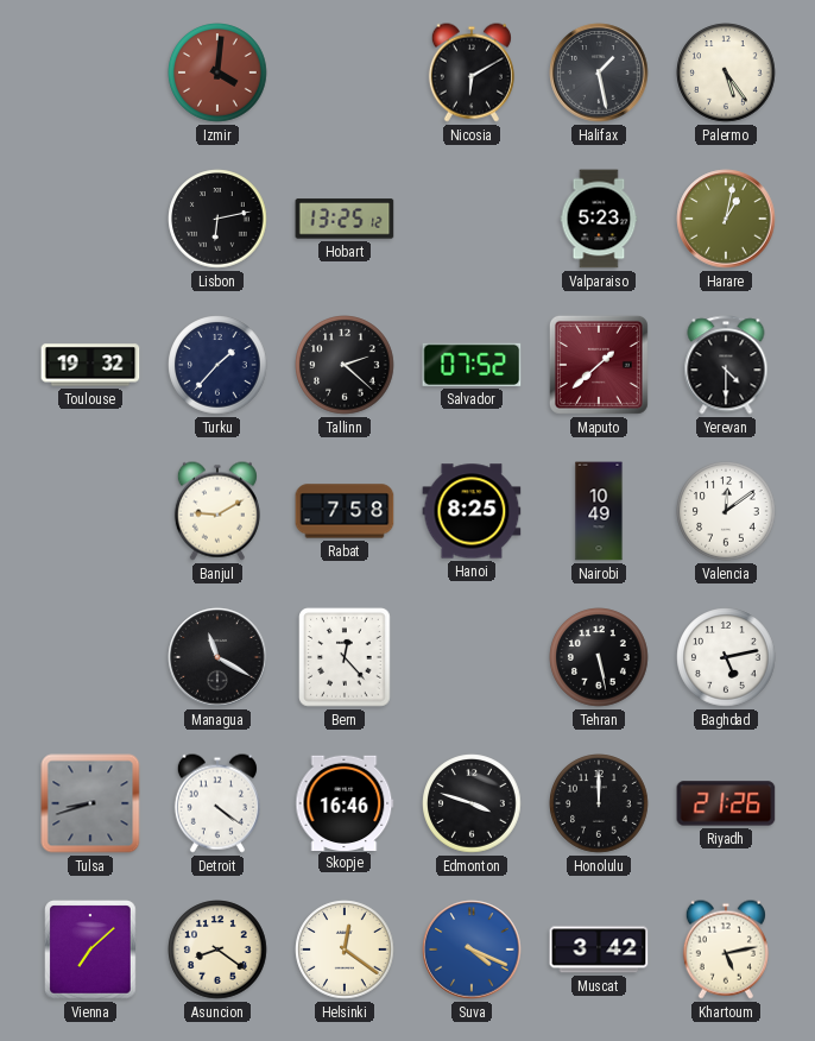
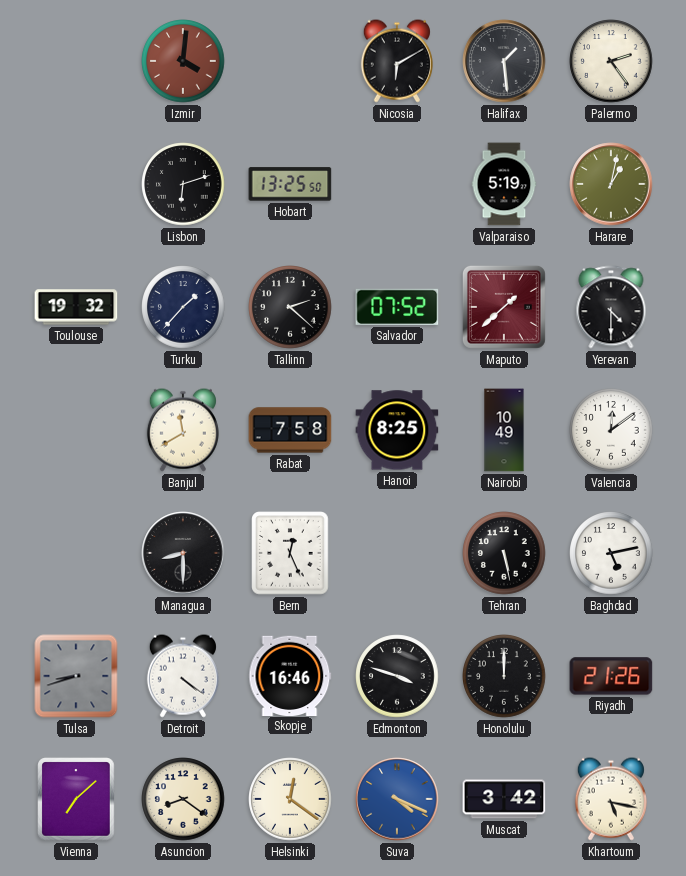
Halifax: 1:28 -> 1:29 (504, 61)
Palermo: 5:24 -> 2:24 (611, 61)
Lisbon: 6:13 -> 6:12 (183, 184)
Hobart: 13:25:12 -> 13:25:50 (290, 184)
Valparaiso: 5:23 -> 5:19 (504, 184)
Banjul: 9:10 -> 11:40 (183, 430)
Managua: 11:20 -> 8:30 (183, 553)
Bern: 12:23 -> 12:26 (290, 553)
Khartoum: 5:13 -> 5:17 (611, 799)
